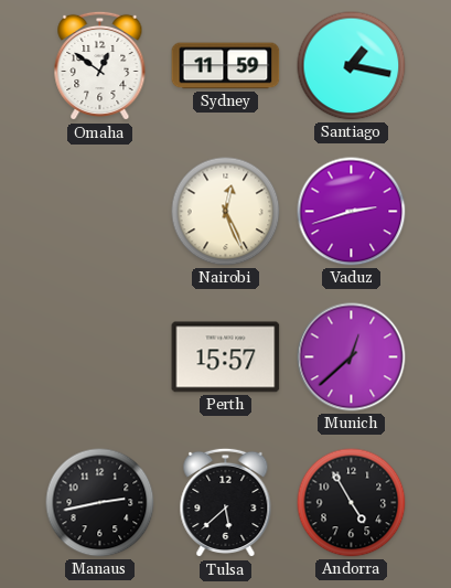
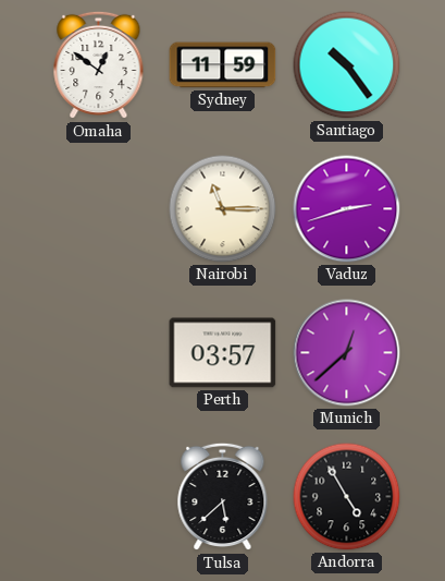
Santiago: 1:17 -> 10:24 (347, 65)
Nairobi: 12:26 -> 11:15 (223, 209)
Perth: 15:57 -> 03:57 (223, 353)
Manaus: 2:43 -> none (100, 503)
